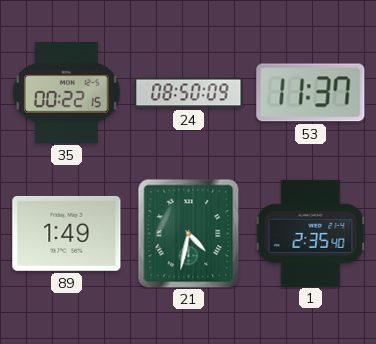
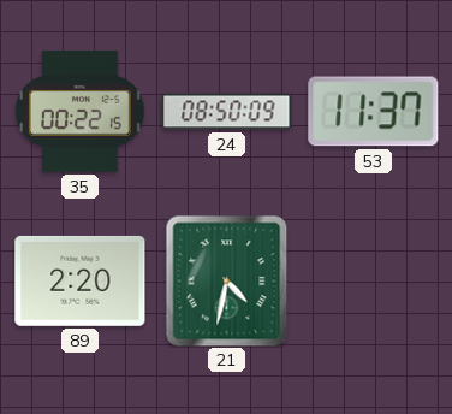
89: 1:49 -> 2:20 (81, 280)
1: 2:35 -> none (310, 233)
